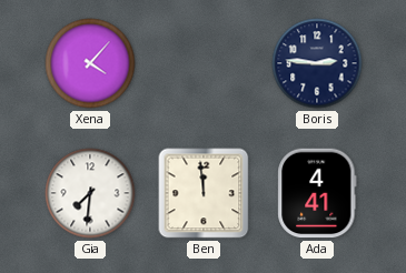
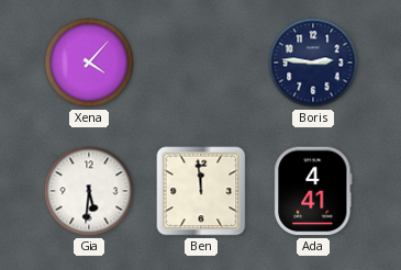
Gia: 7:31 -> 5:31 (89, 191)
